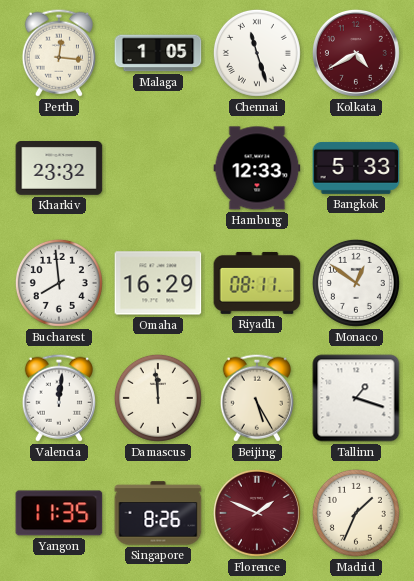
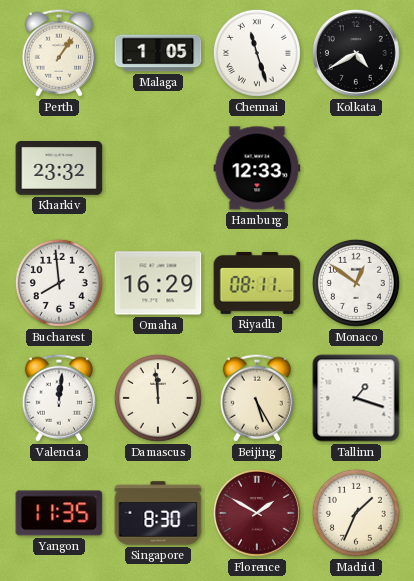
Perth: 12:16 -> 1:06 (59, 53)
Kolkata dial: burgundy -> black (356, 53)
Bangkok: 5:33 -> none (356, 168)
Singapore: 8:26 -> 8:30 (158, 513)
Florence: 1:49 -> 1:50 (257, 513)
